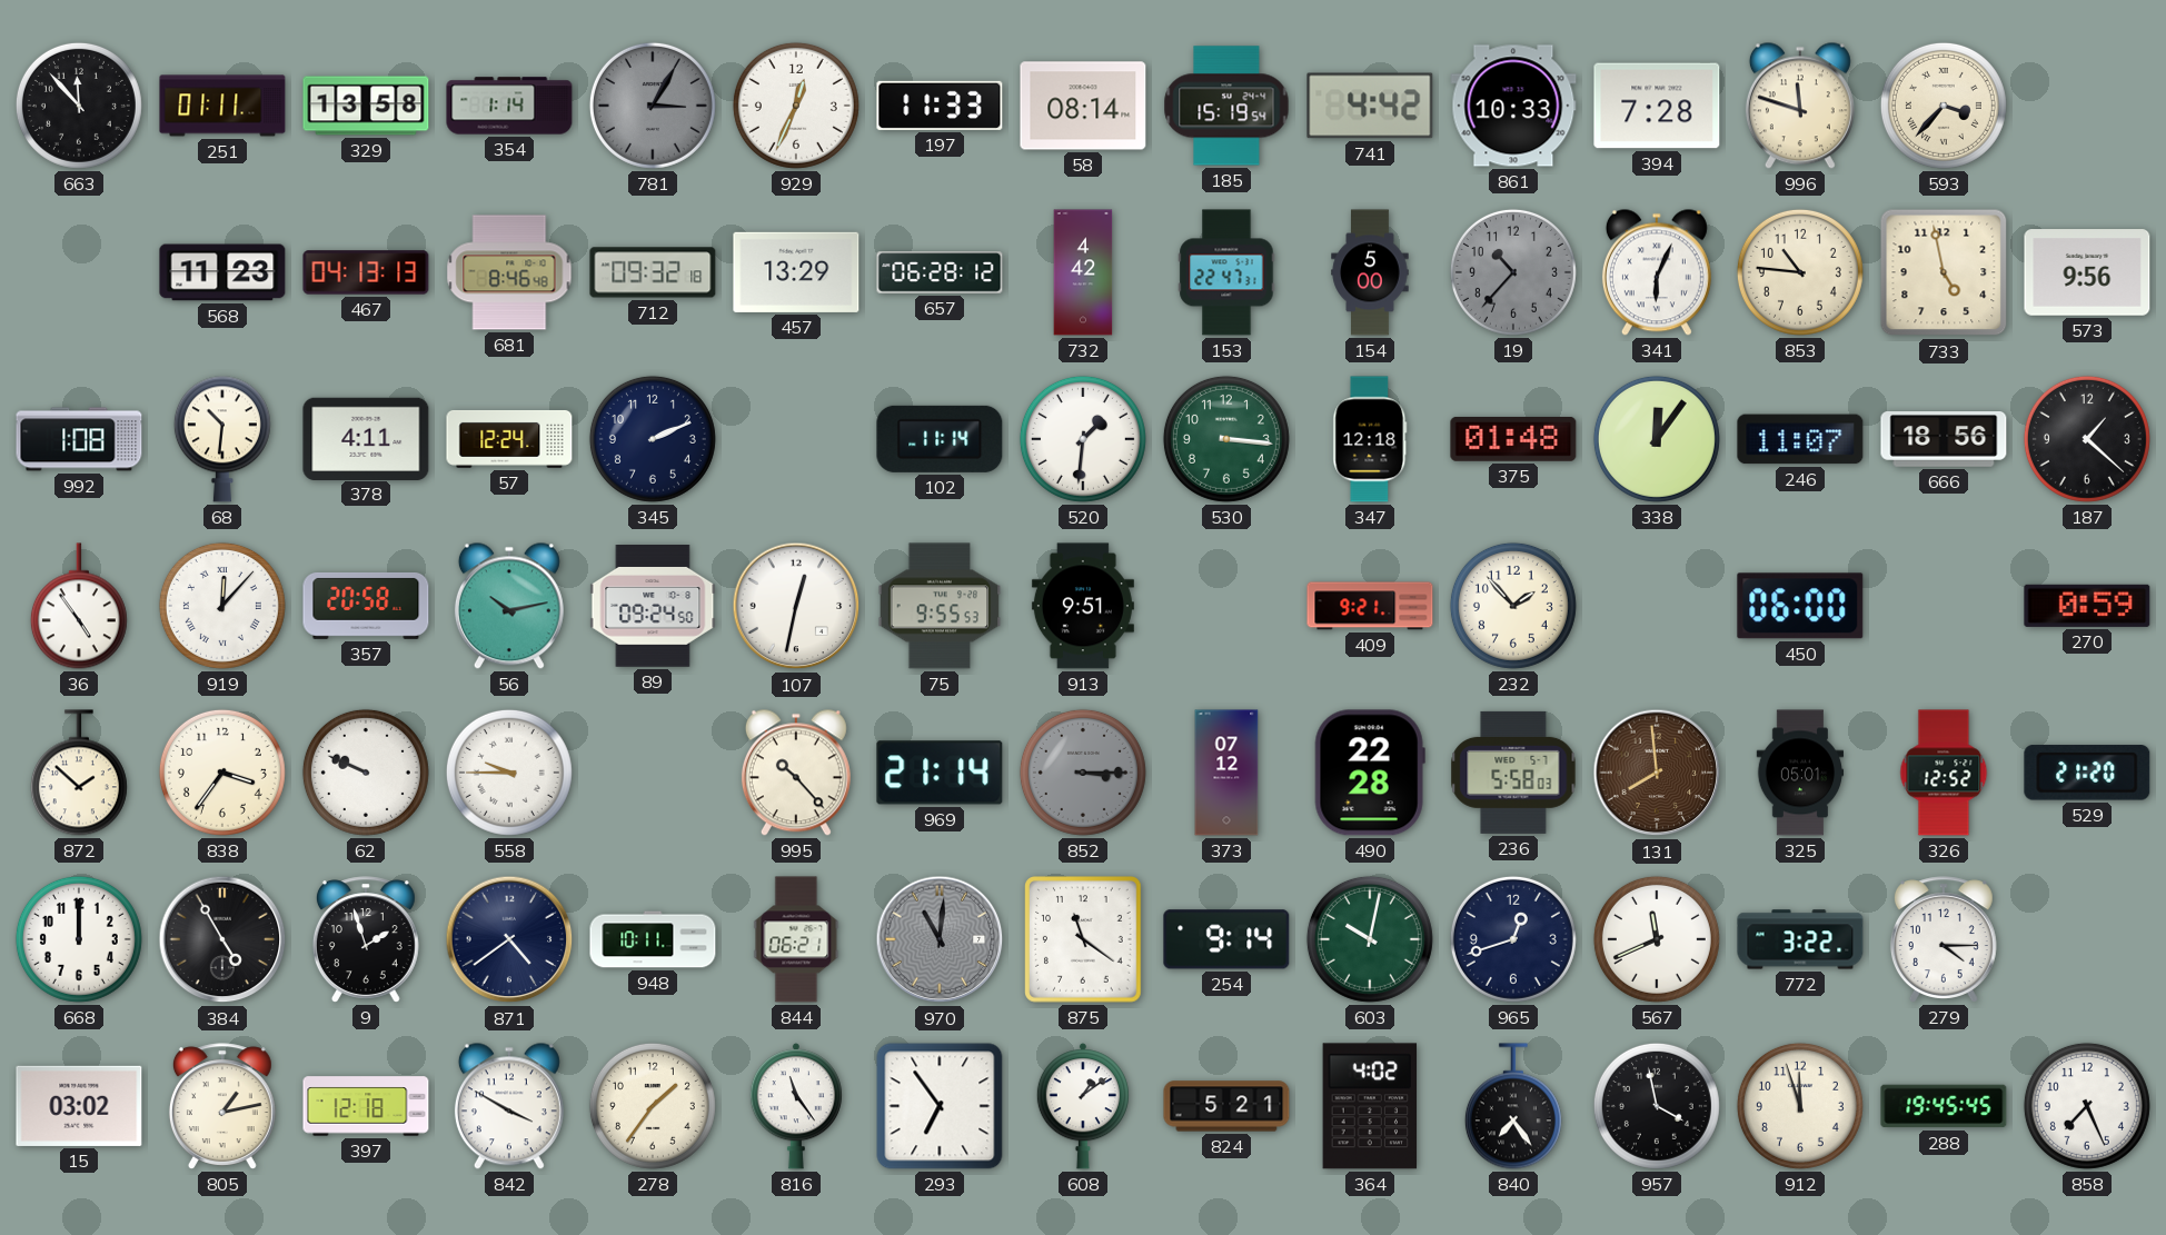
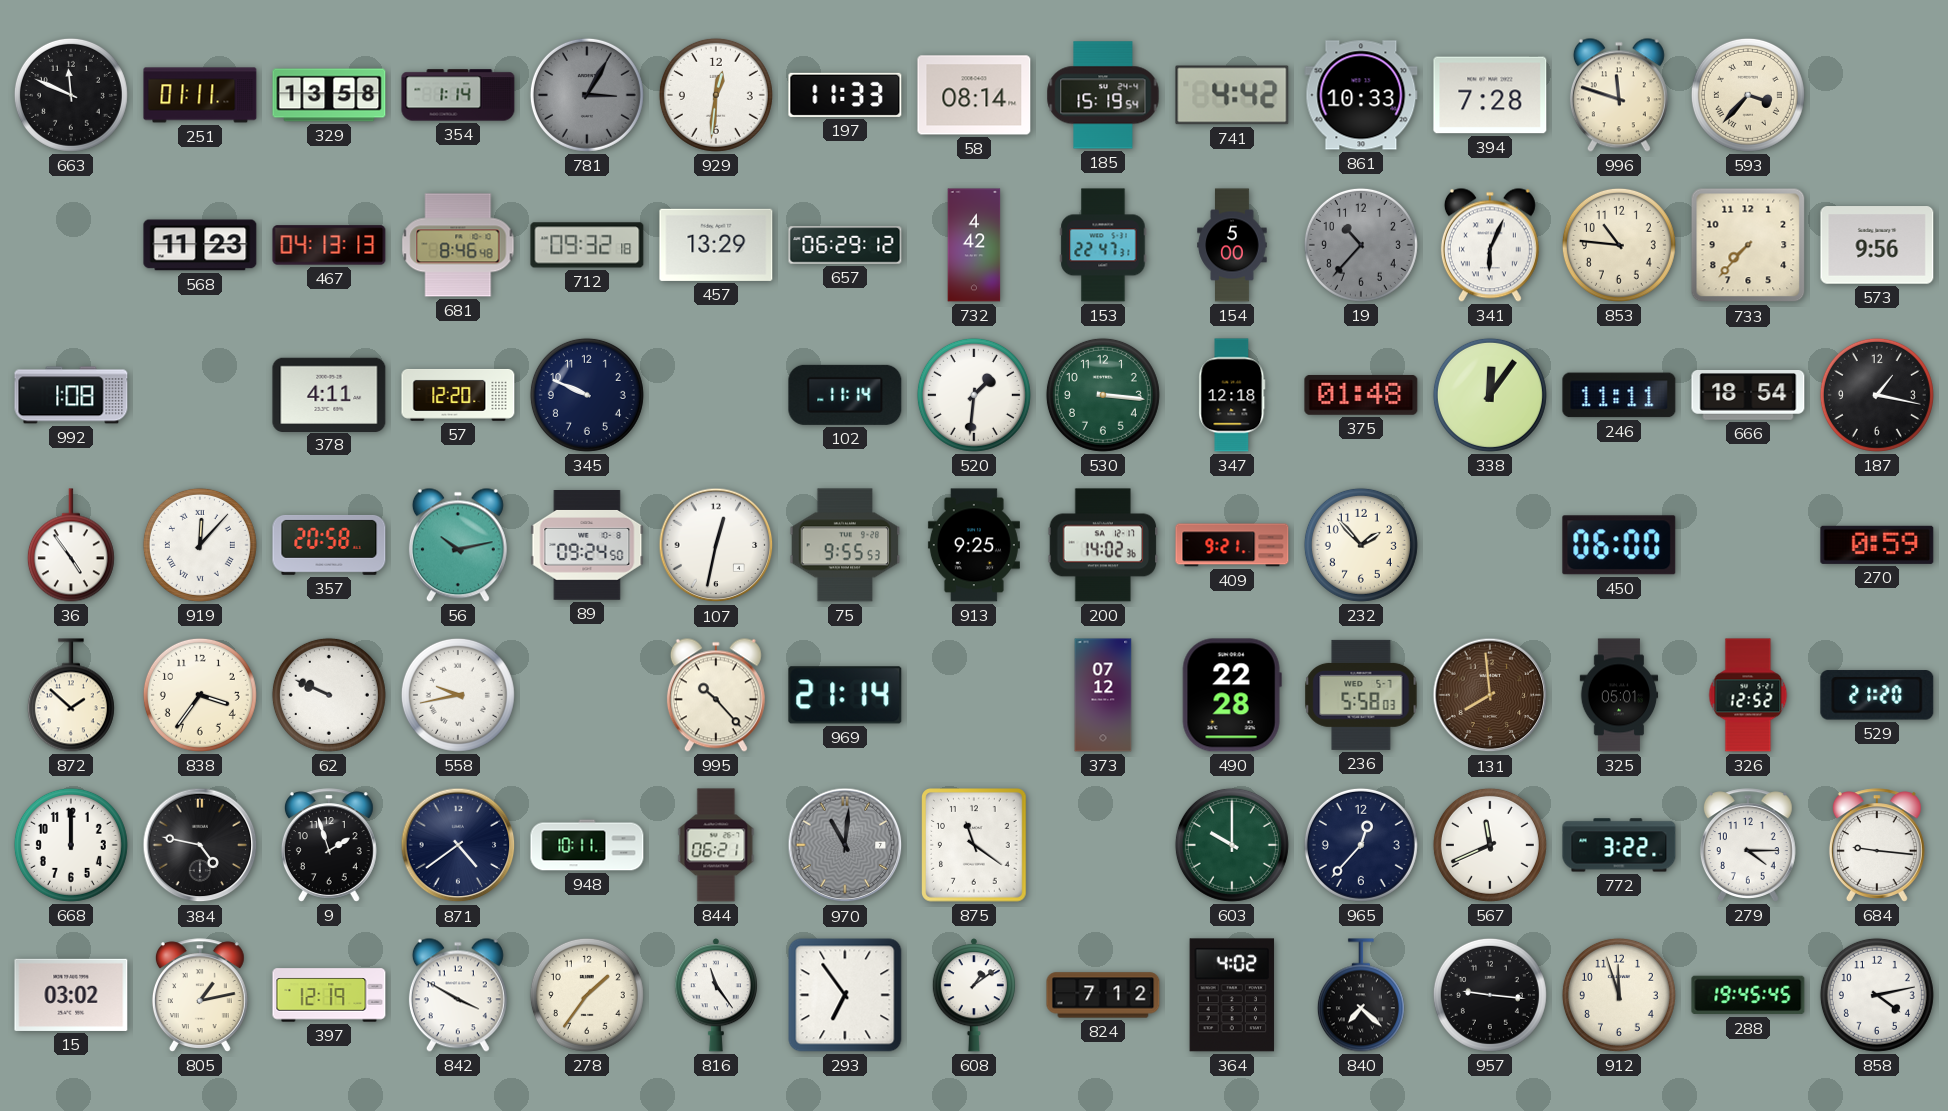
663: 11:53 -> 11:49 (71, 95)
929: 12:34 -> 12:31 (716, 95)
657: 06:28 -> 06:29 (845, 245)
733: 4:58 -> 7:37 (1748, 245)
68: 10:31 -> none (222, 439)
57: 12:24 -> 12:20 (458, 395)
345: 2:11 -> 9:49 (587, 395)
246: 11:07 -> 11:11 (1619, 395)
666: 18:56 -> 18:54 (1748, 396)
187: 1:22 -> 1:17 (1877, 395)
913: 9:51 -> 9:25 (974, 545)
200: none -> 14:02 (1103, 545)
558: 9:45 -> 9:43 (458, 695)
852: 3:15 -> none (1083, 773)
384: 4:55 -> 4:47 (200, 845)
254: 9:14 -> none (1226, 939)
603: 10:02 -> 10:00 (1232, 845)
965: 12:42 -> 12:37 (1361, 845)
684: none -> 9:16 (1877, 845)
397: 12:18 -> 12:19 (329, 995)
824: 5:21 -> 7:12 (1103, 995)
840: 7:24 -> 7:22 (1361, 995)
957: 3:58 -> 9:16 (1490, 995)
858: 7:26 -> 4:13 (1877, 995)
